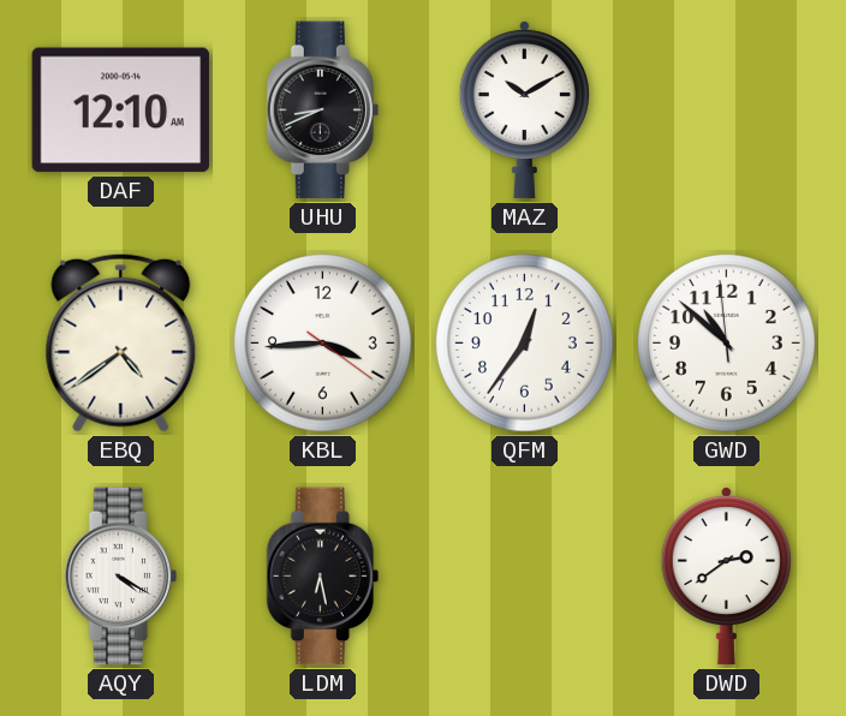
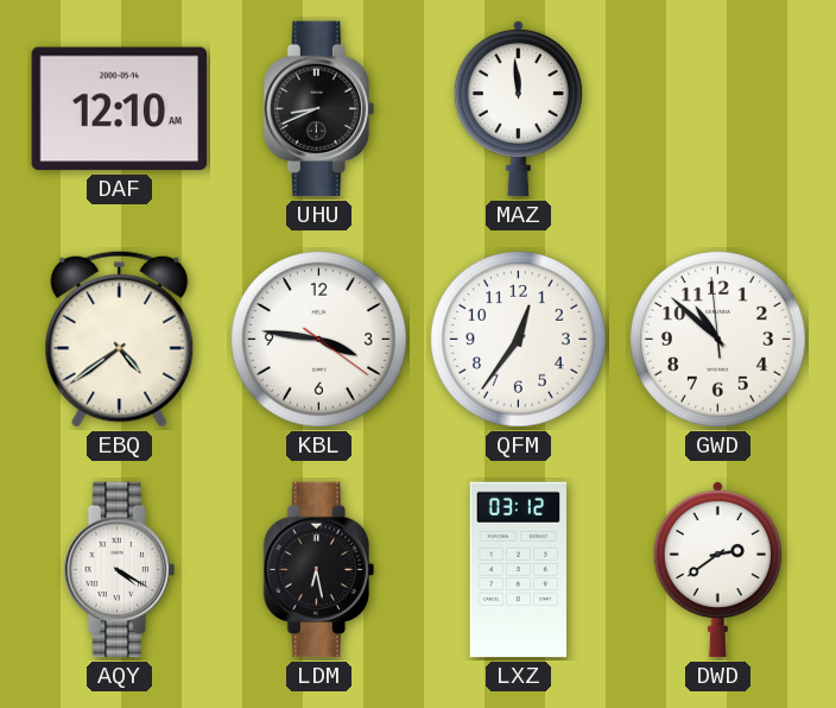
MAZ: 10:10 -> 11:59 (518, 108)
KBL: 3:44 -> 3:46 (319, 340)
LXZ: none -> 03:12 (518, 570)
